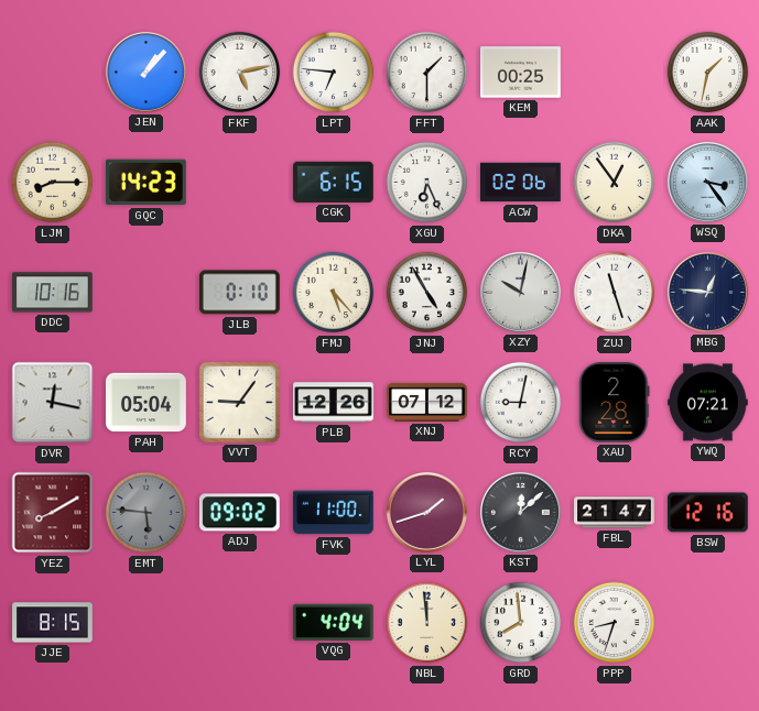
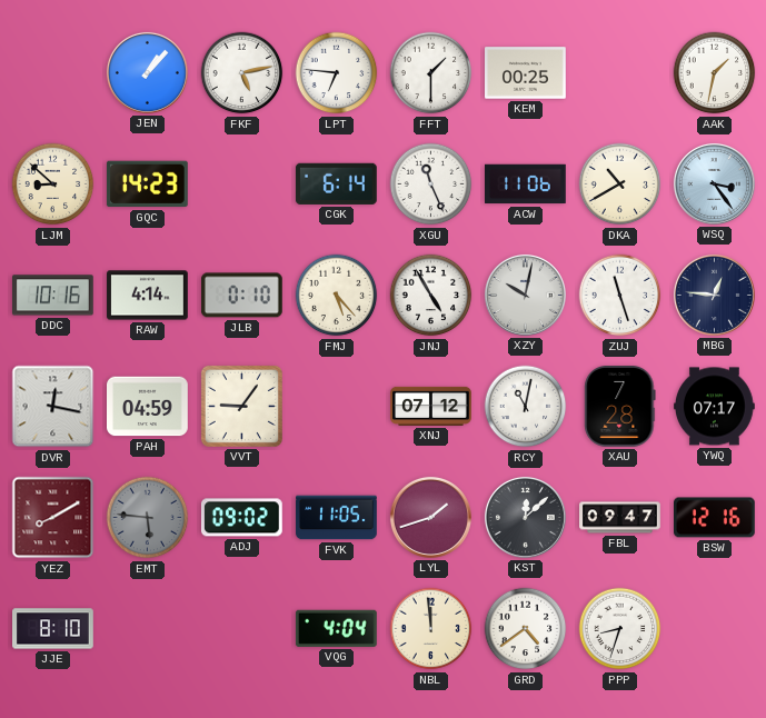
LJM: 8:15 -> 8:52 (53, 185)
CGK: 6:15 -> 6:14 (336, 183)
XGU: 6:26 -> 11:26 (431, 185)
ACW: 02:06 -> 11:06 (526, 185)
DKA: 12:54 -> 10:40 (620, 185)
RAW: none -> 4:14 (148, 296)
PAH: 05:04 -> 04:59 (148, 407)
PLB: 12:26 -> none (334, 403)
RCY: 9:02 -> 11:02 (526, 407)
XAU: 2:28 -> 7:28 (620, 407)
YWQ: 07:21 -> 07:17 (715, 407)
FVK: 11:00 -> 11:05 (337, 518)
FBL: 21:47 -> 09:47 (620, 518)
JJE: 8:15 -> 8:10 (53, 629)
GRD: 7:59 -> 4:39 (526, 629)
